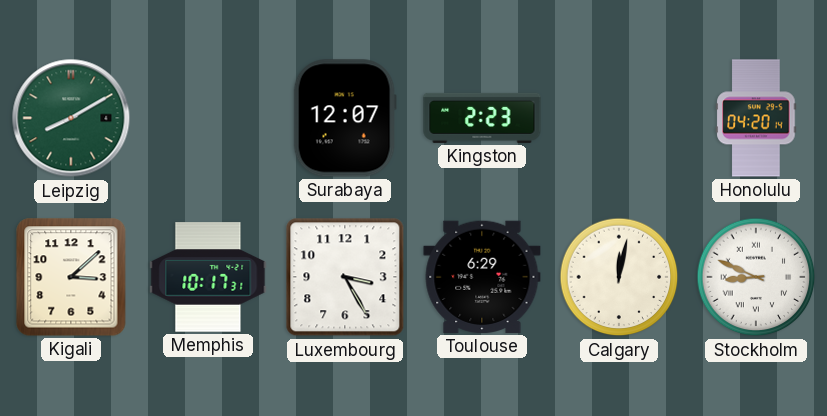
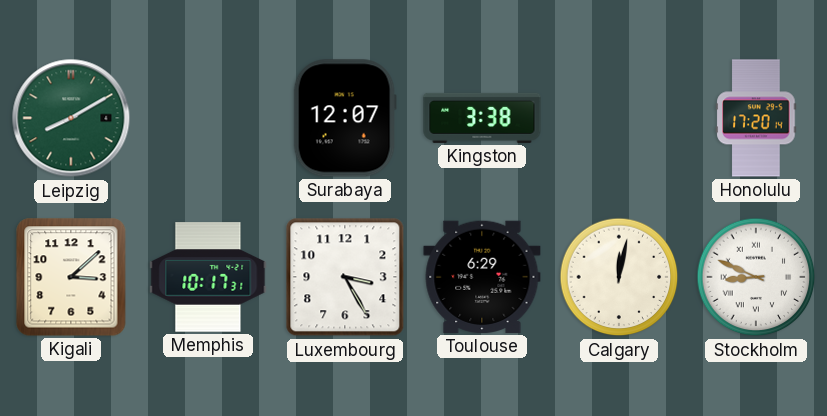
Kingston: 2:23 -> 3:38 (482, 118)
Honolulu: 04:20 -> 17:20 (756, 118)
